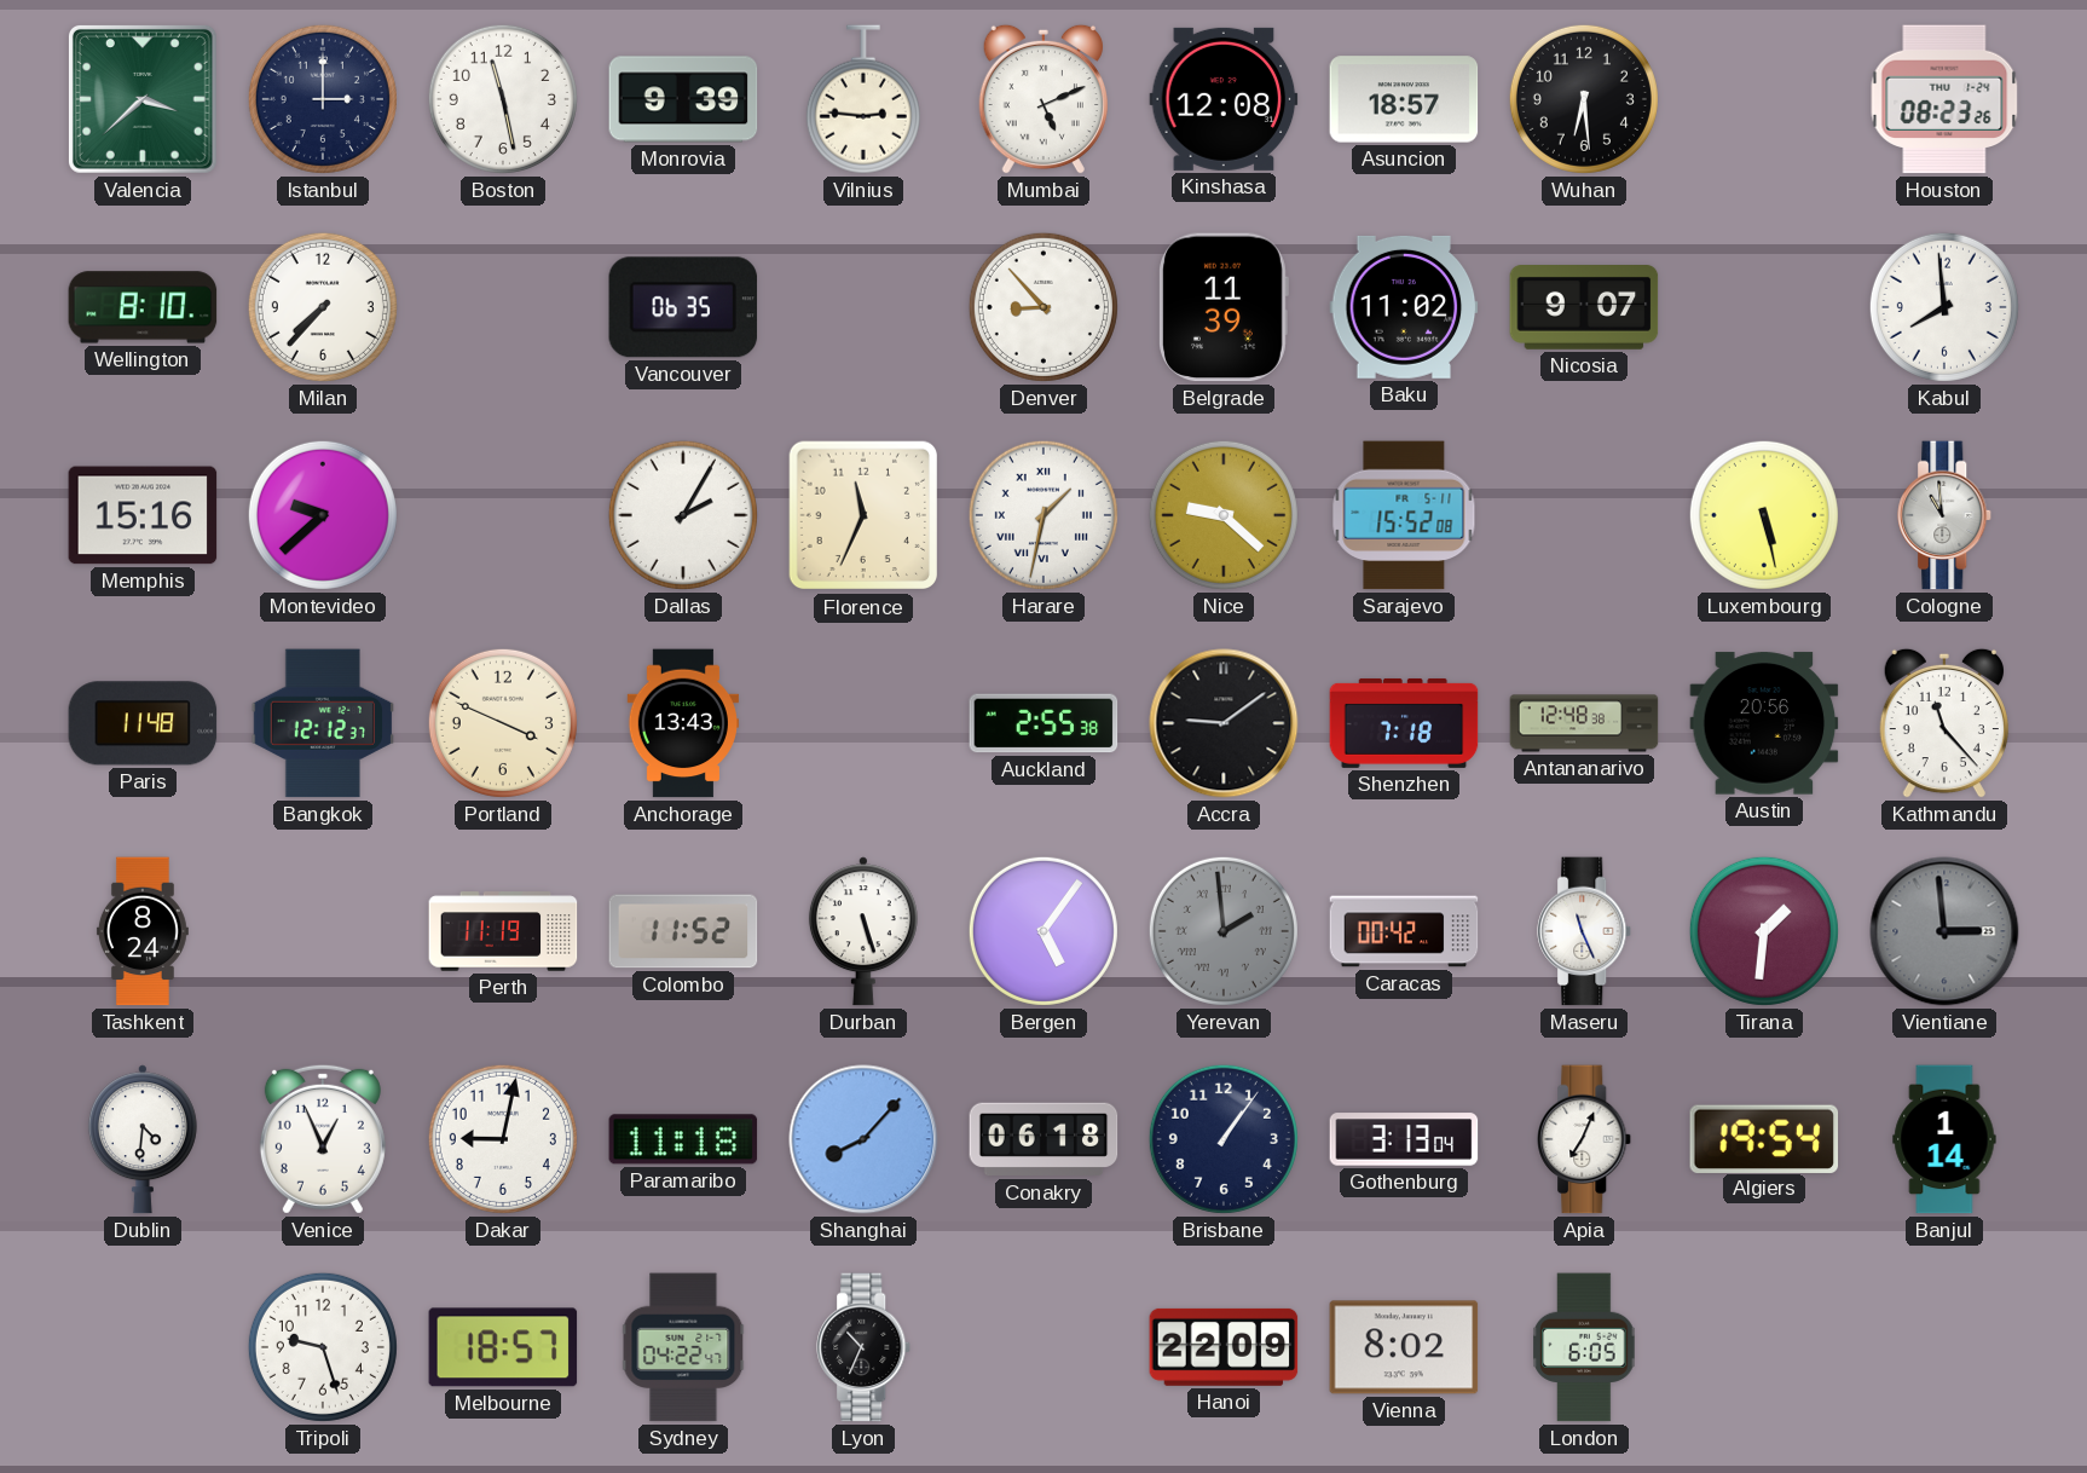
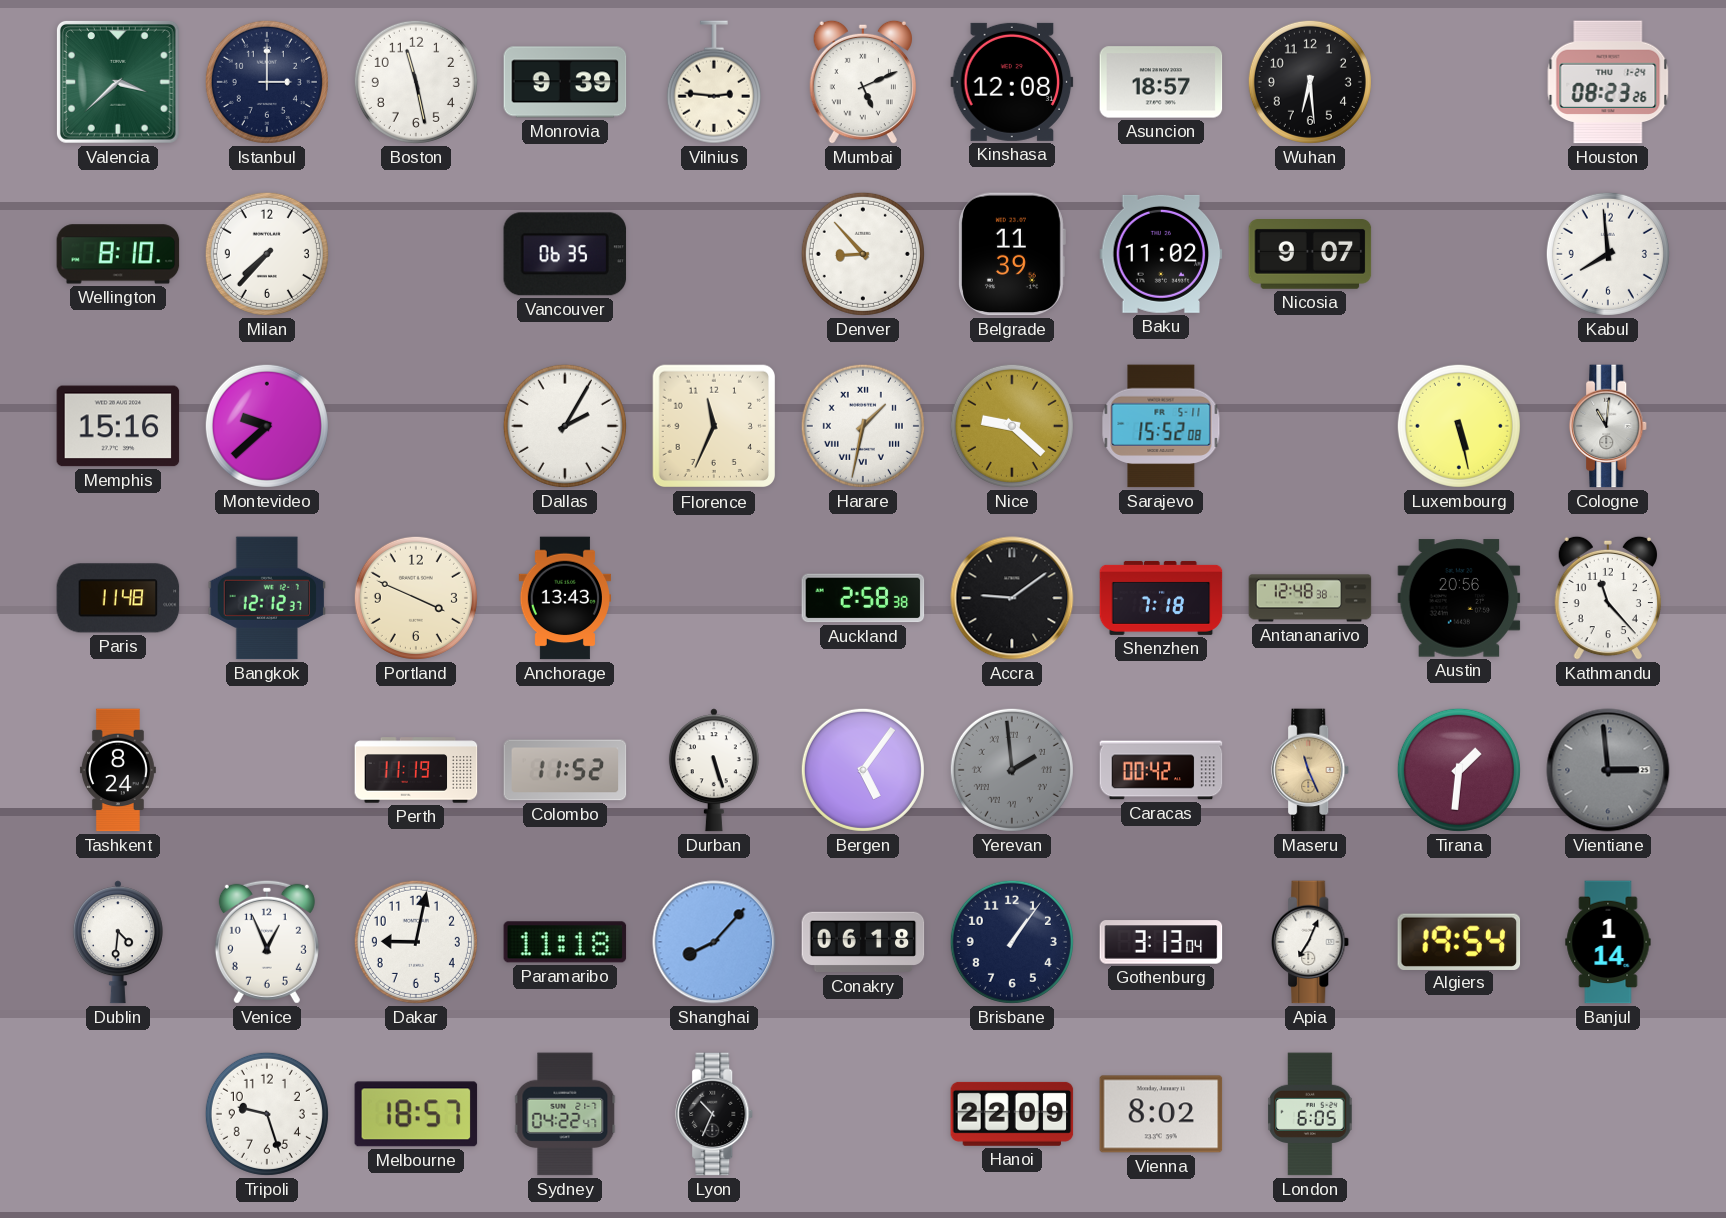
Cologne: 10:59 -> 11:01 (1609, 426)
Auckland: 2:55 -> 2:58 (863, 598)
Maseru dial: white -> champagne (1311, 770)
